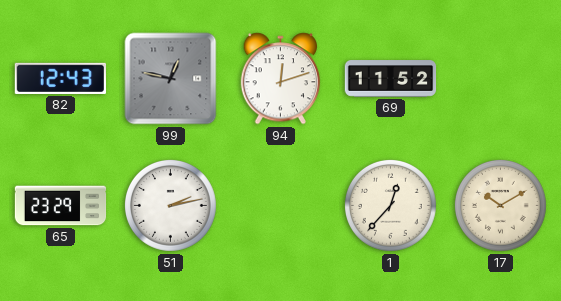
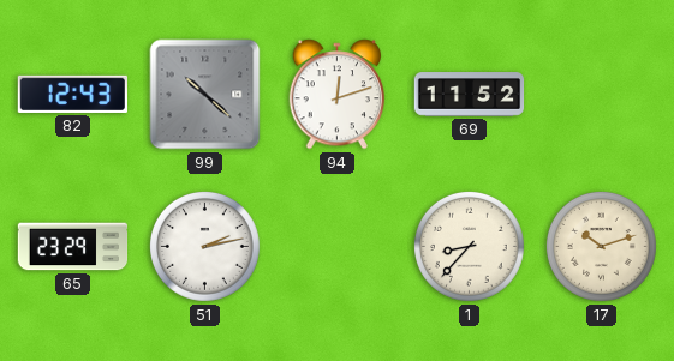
99: 12:47 -> 10:22 (205, 95)
1: 12:37 -> 8:37 (469, 246)
17: 10:10 -> 10:12 (601, 246)
